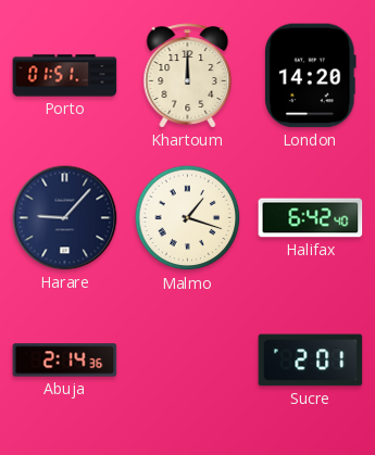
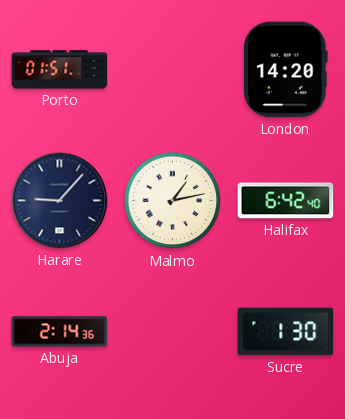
Khartoum: 12:00 -> none (188, 76)
Malmo: 1:18 -> 1:13 (173, 201)
Sucre: 2:01 -> 1:30 (286, 332)
